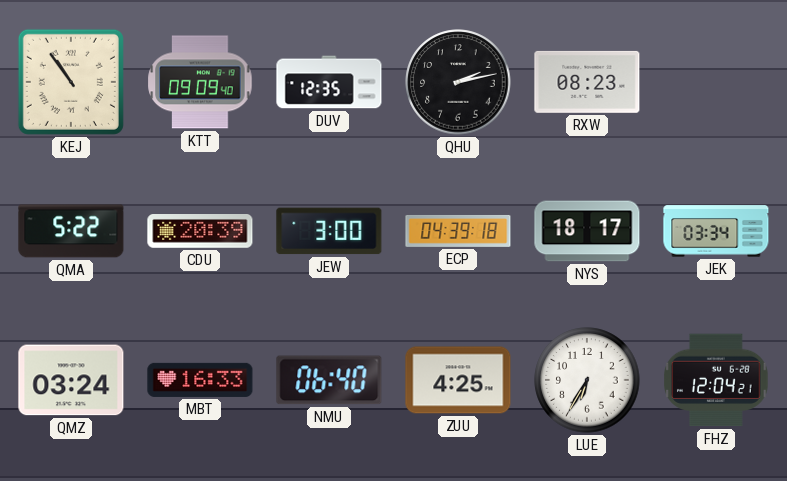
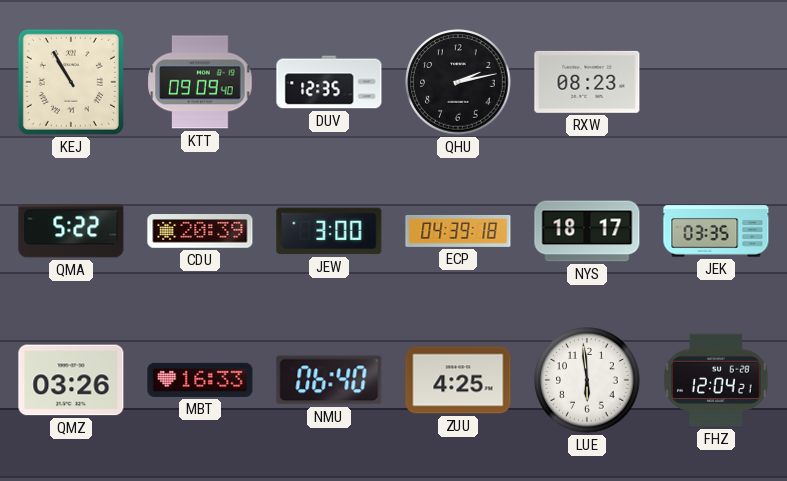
KEJ: 10:54 -> 10:55 (71, 82)
JEK: 03:34 -> 03:35 (716, 231)
QMZ: 03:24 -> 03:26 (71, 380)
LUE: 6:35 -> 5:59 (587, 380)
